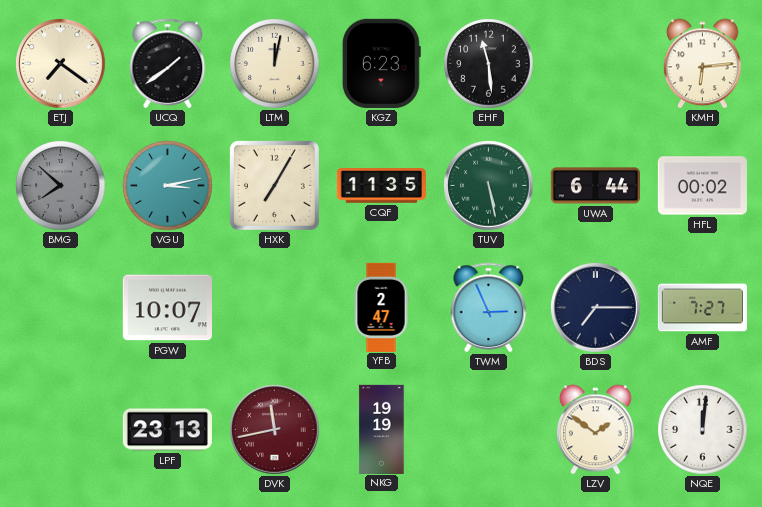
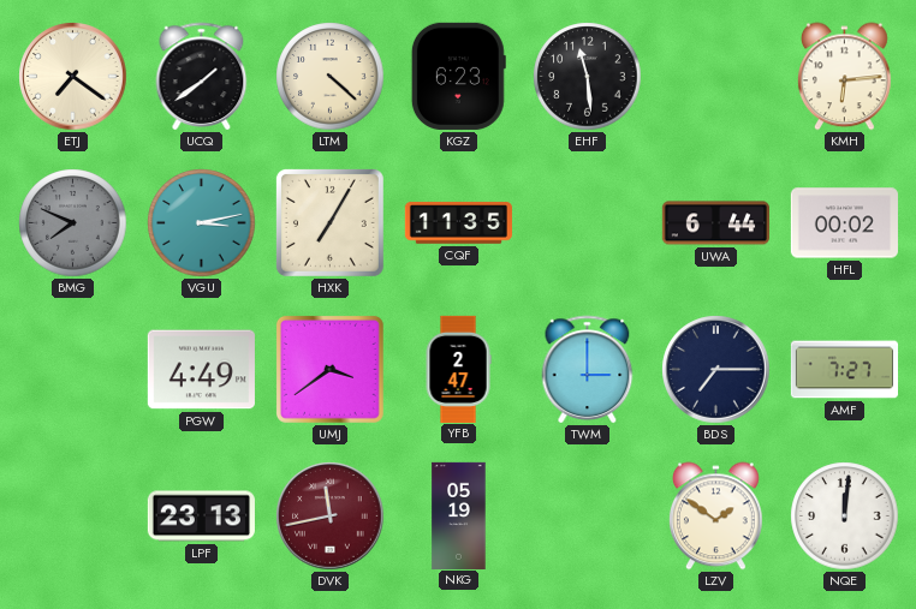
LTM: 12:02 -> 4:22 (331, 77)
BMG: 7:52 -> 7:49 (73, 223)
TUV: 5:28 -> none (489, 186)
PGW: 10:07 -> 4:49 (201, 370)
UMJ: none -> 3:39 (329, 369)
TWM: 2:56 -> 3:00 (588, 369)
NKG: 19:19 -> 05:19 (459, 515)
